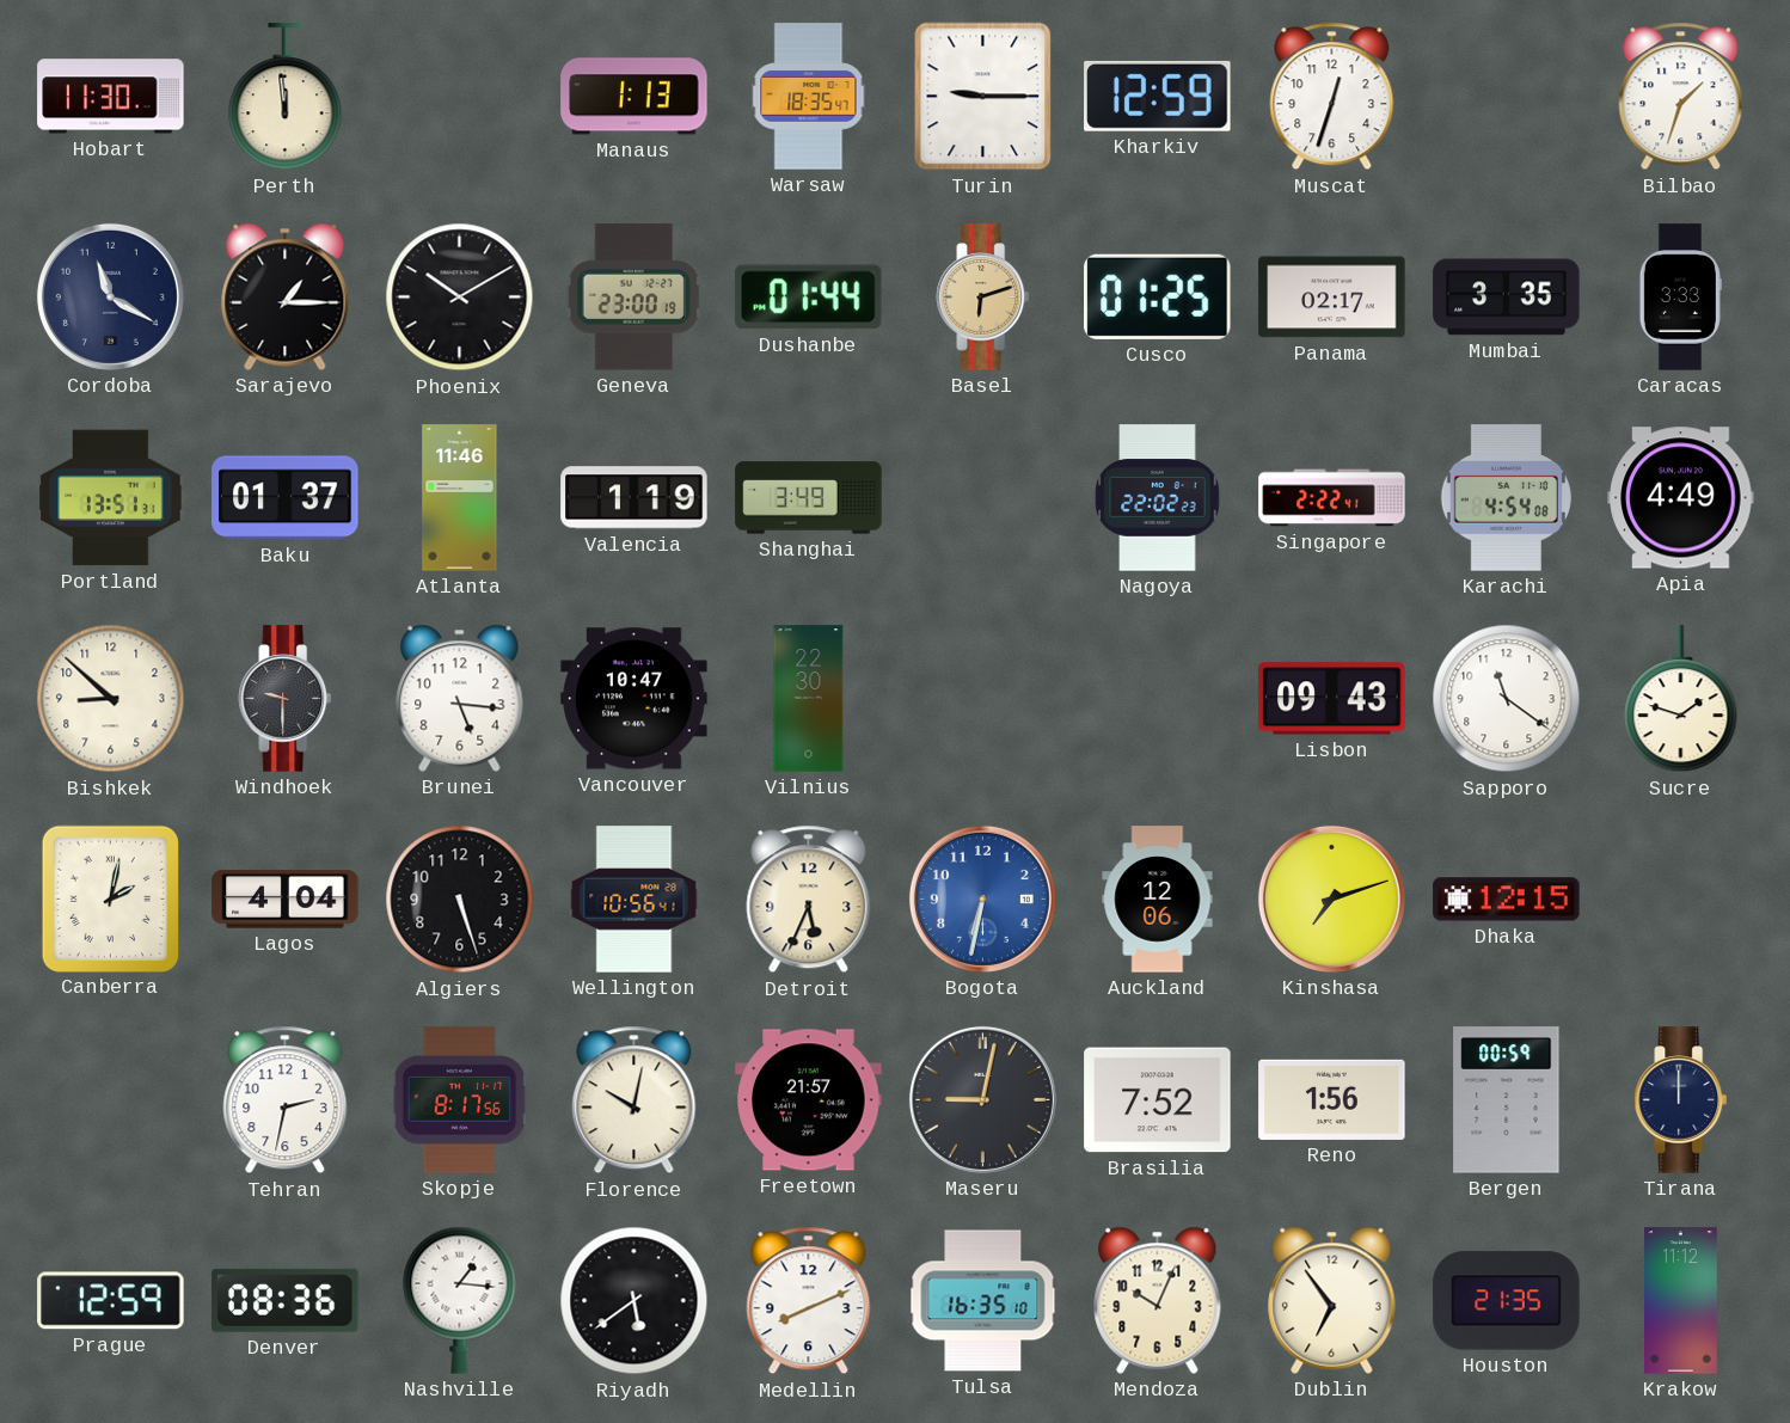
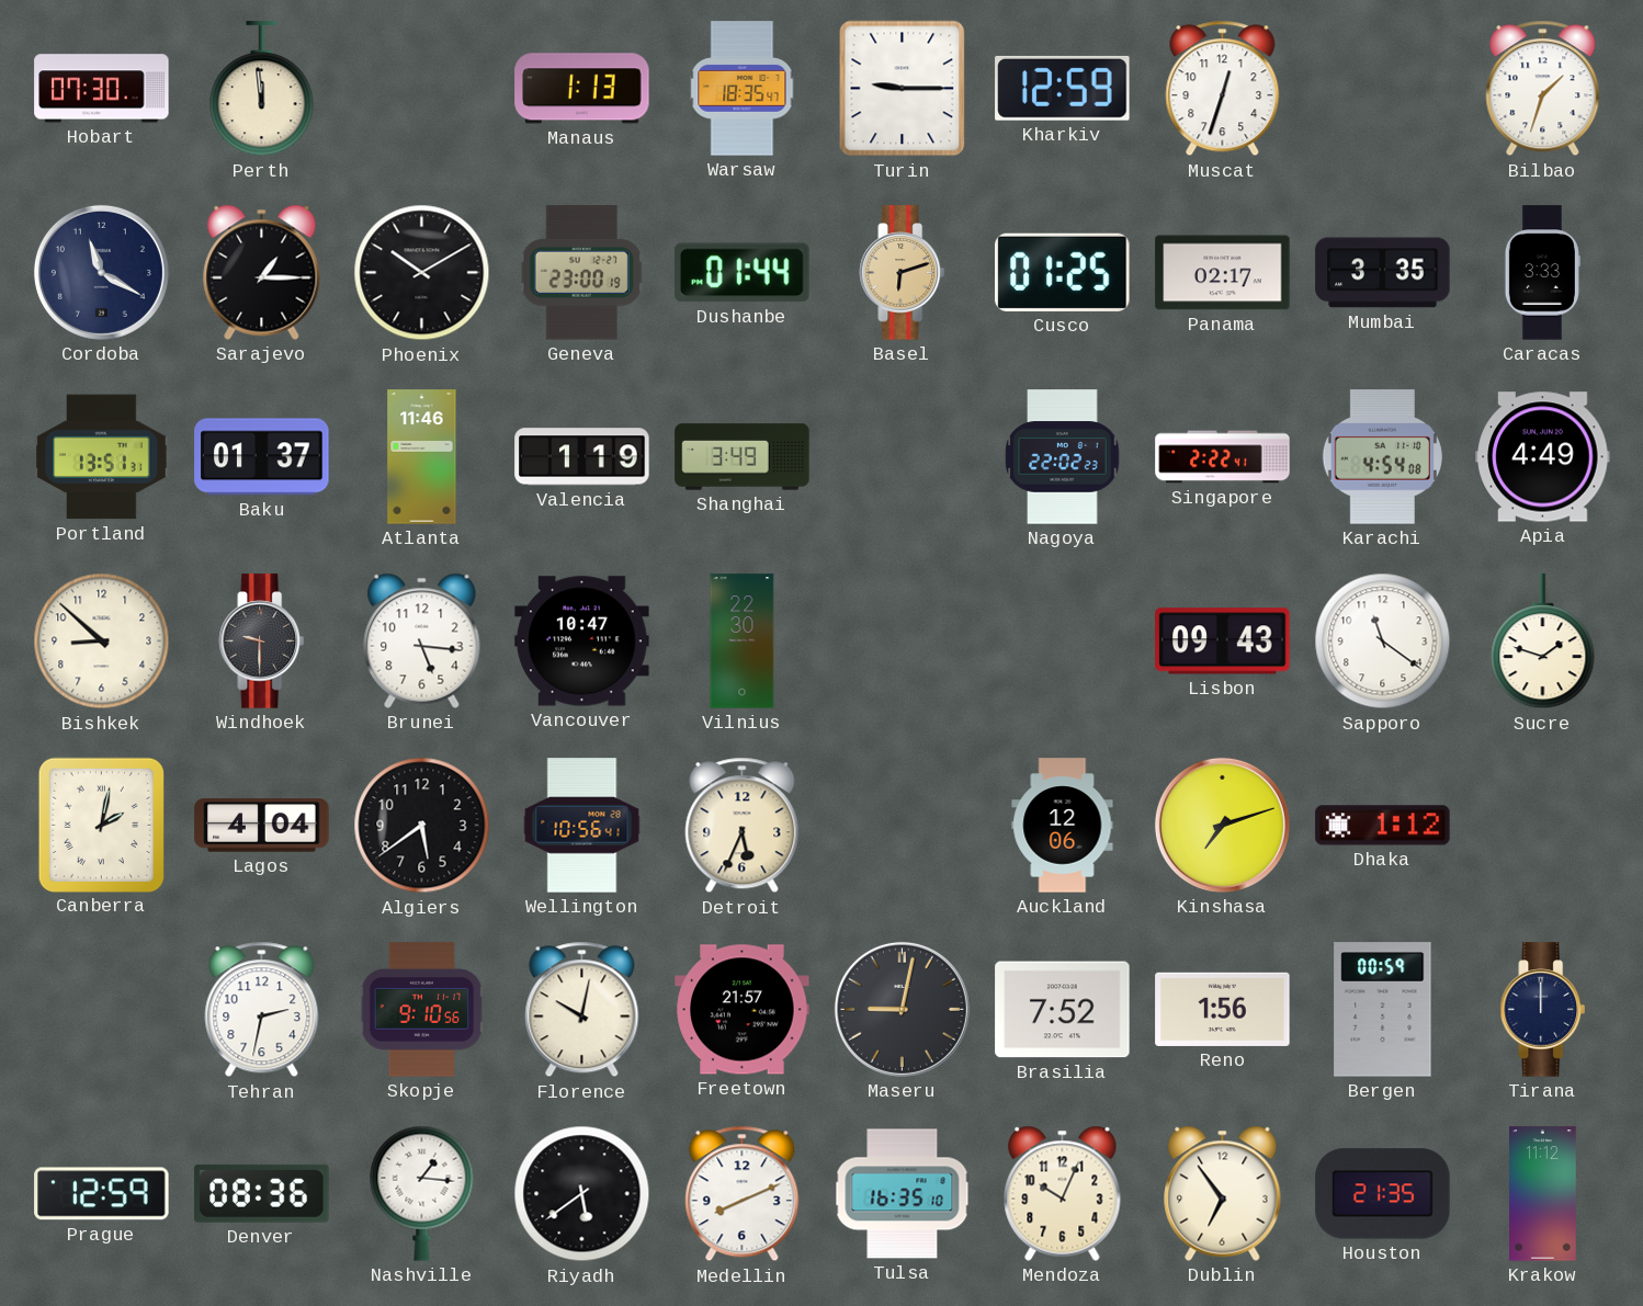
Hobart: 11:30 -> 07:30 (102, 89)
Algiers: 5:27 -> 5:39 (422, 826)
Bogota: 6:32 -> none (982, 898)
Dhaka: 12:15 -> 1:12 (1383, 826)
Skopje: 8:17 -> 9:10 (422, 1010)
